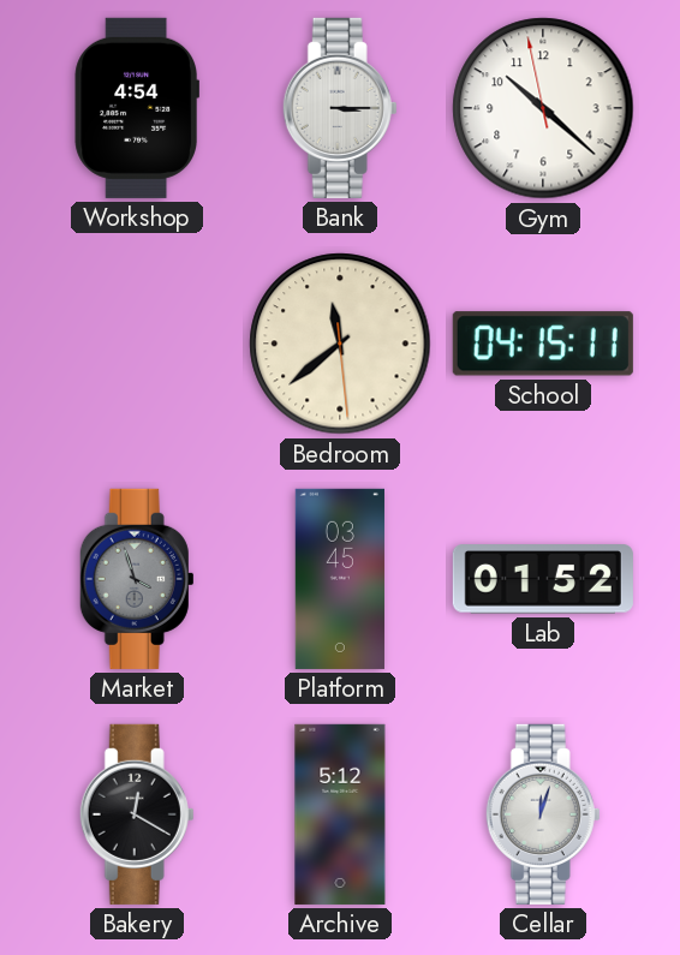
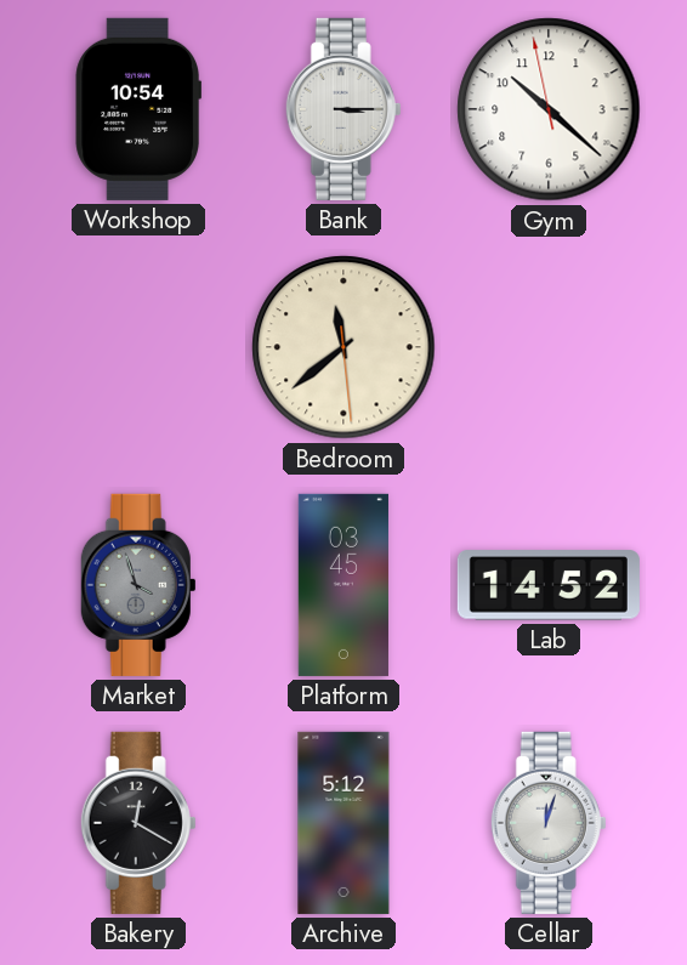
Workshop: 4:54 -> 10:54 (138, 109)
School: 04:15 -> none (543, 344)
Lab: 01:52 -> 14:52 (549, 585)
